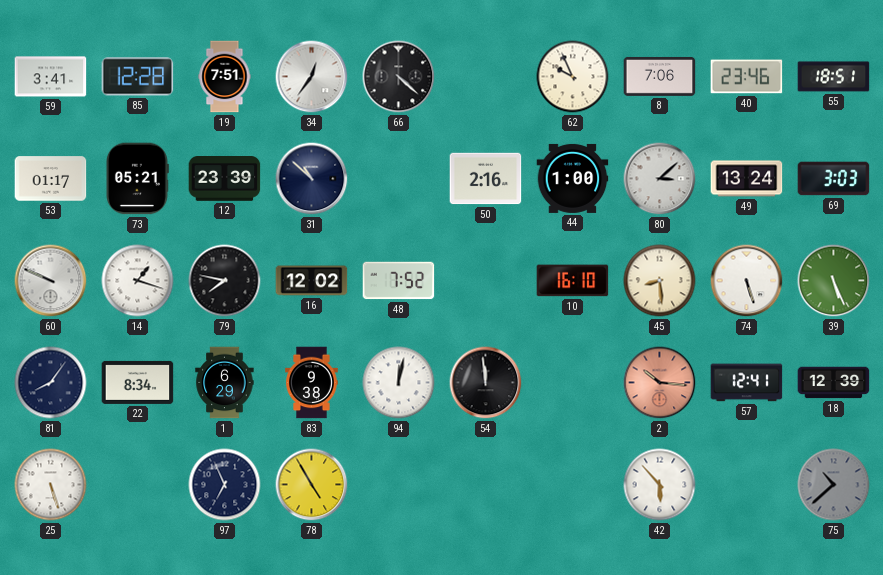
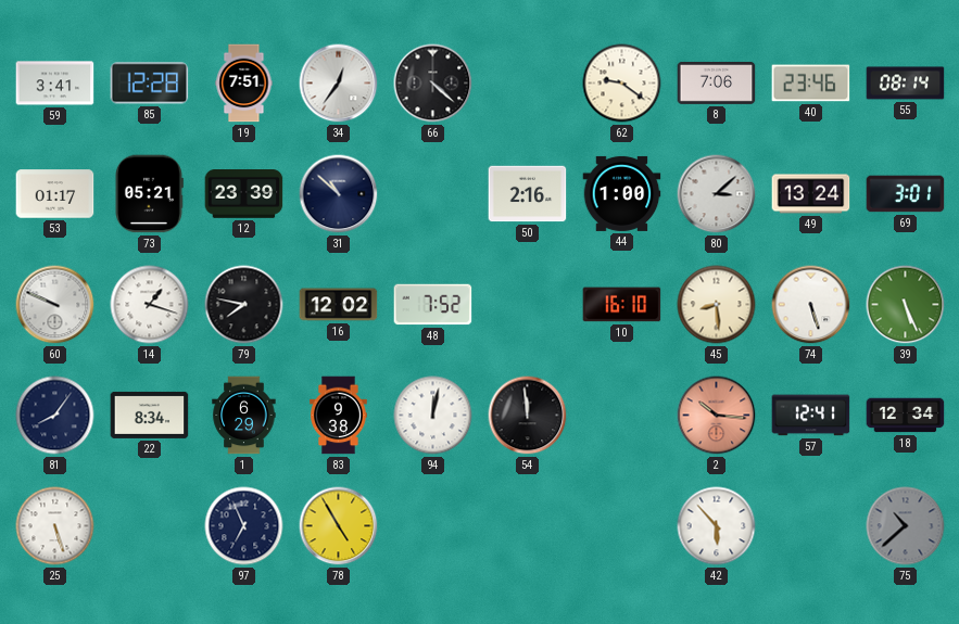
62: 9:56 -> 9:21 (622, 84)
55: 18:51 -> 08:14 (906, 84)
69: 3:03 -> 3:01 (906, 194)
18: 12:39 -> 12:34 (906, 416)
